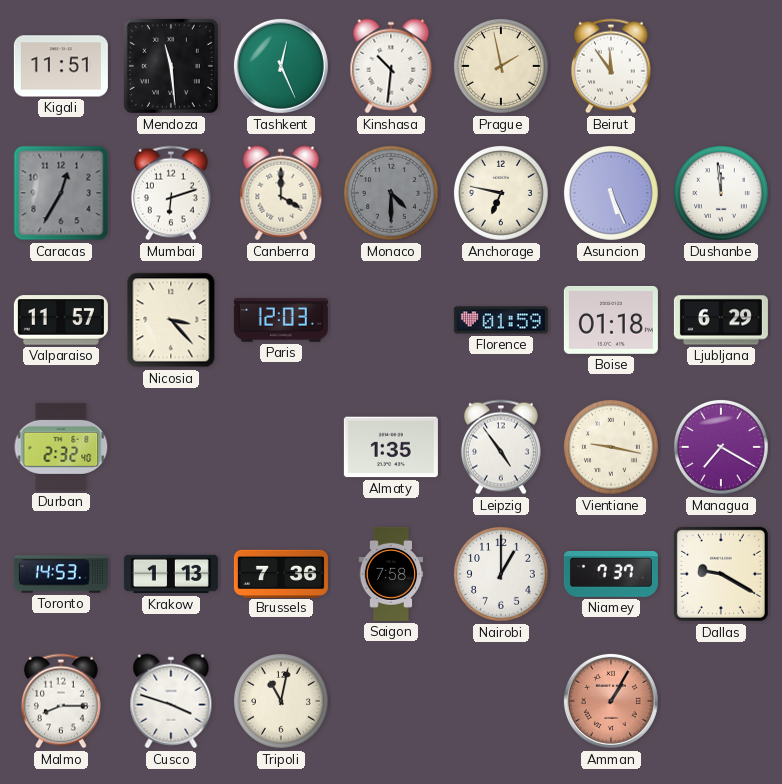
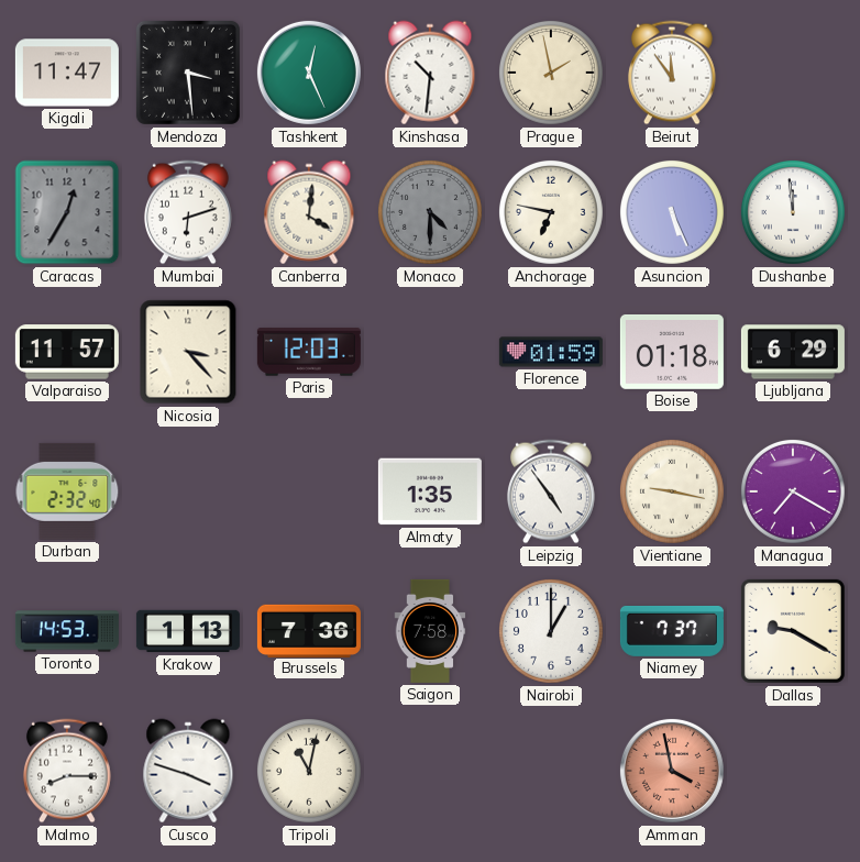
Kigali: 11:51 -> 11:47 (67, 73)
Mendoza: 11:29 -> 3:29 (188, 73)
Canberra: 4:00 -> 4:01 (309, 212)
Amman: 1:05 -> 3:58 (672, 771)
